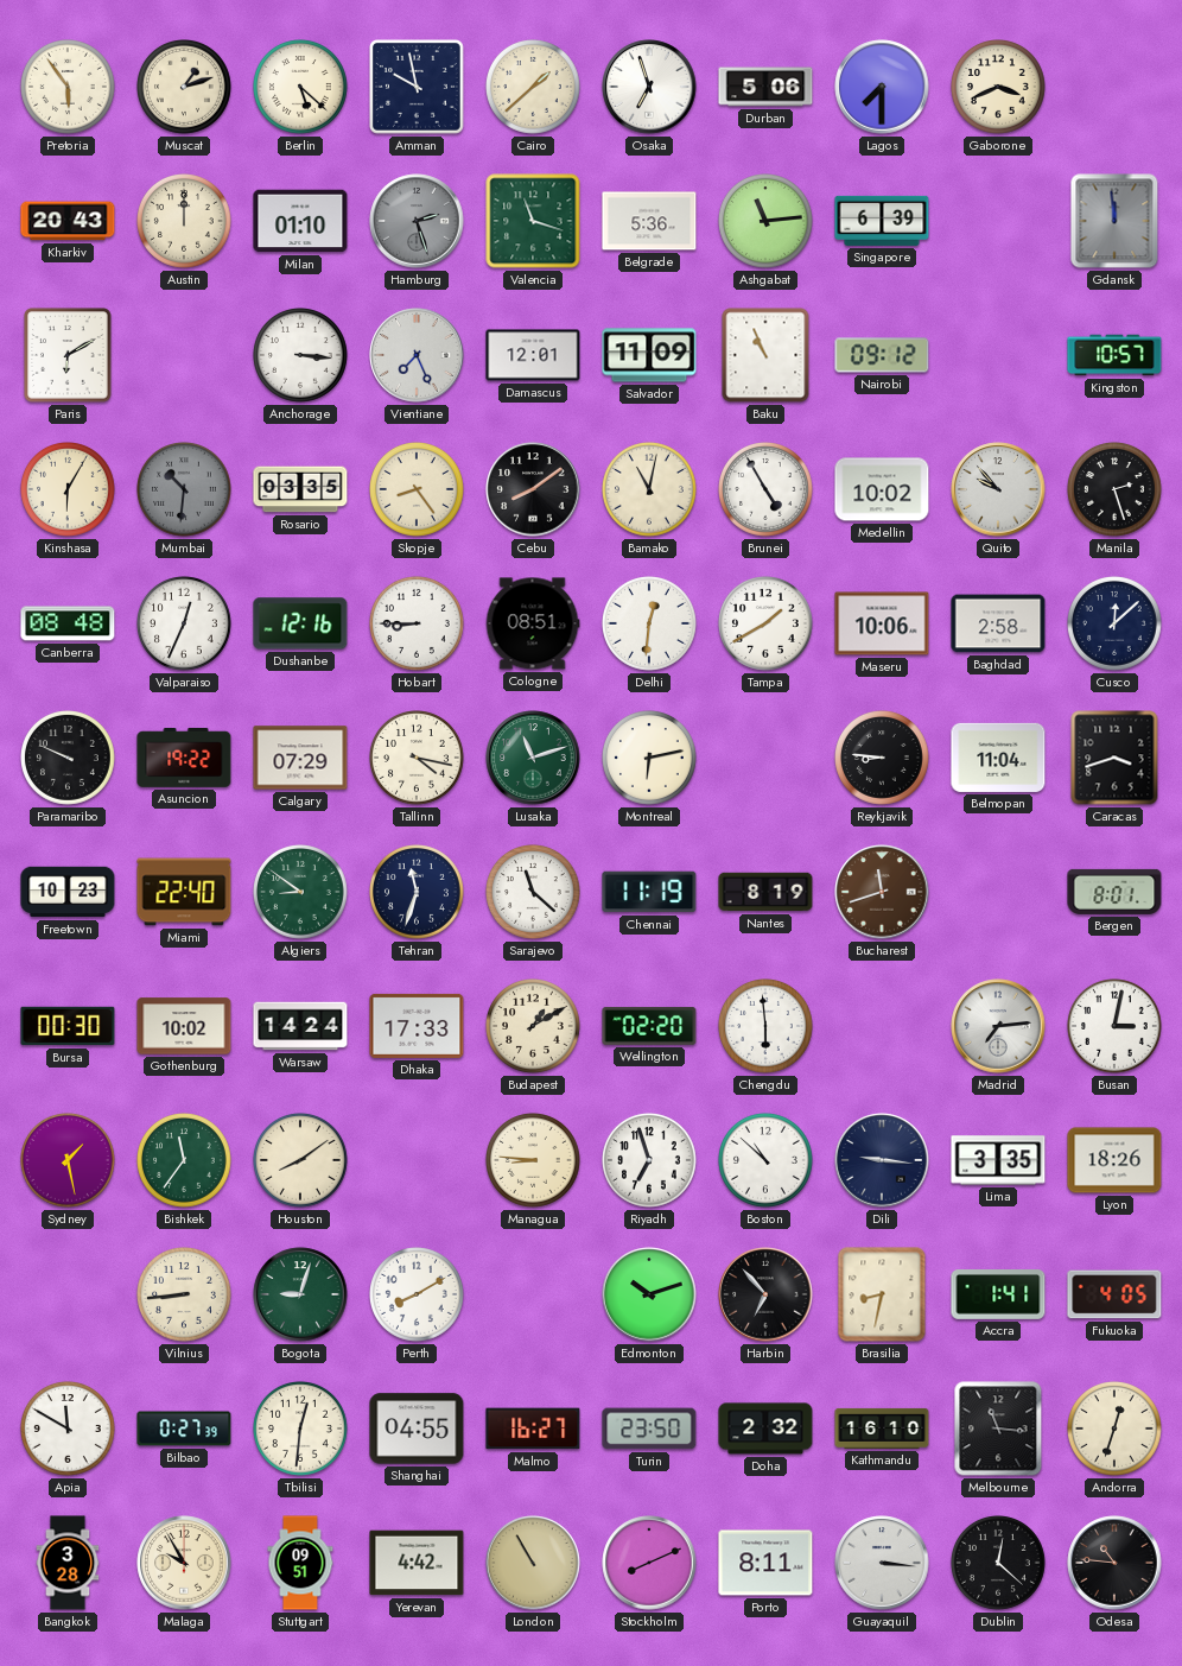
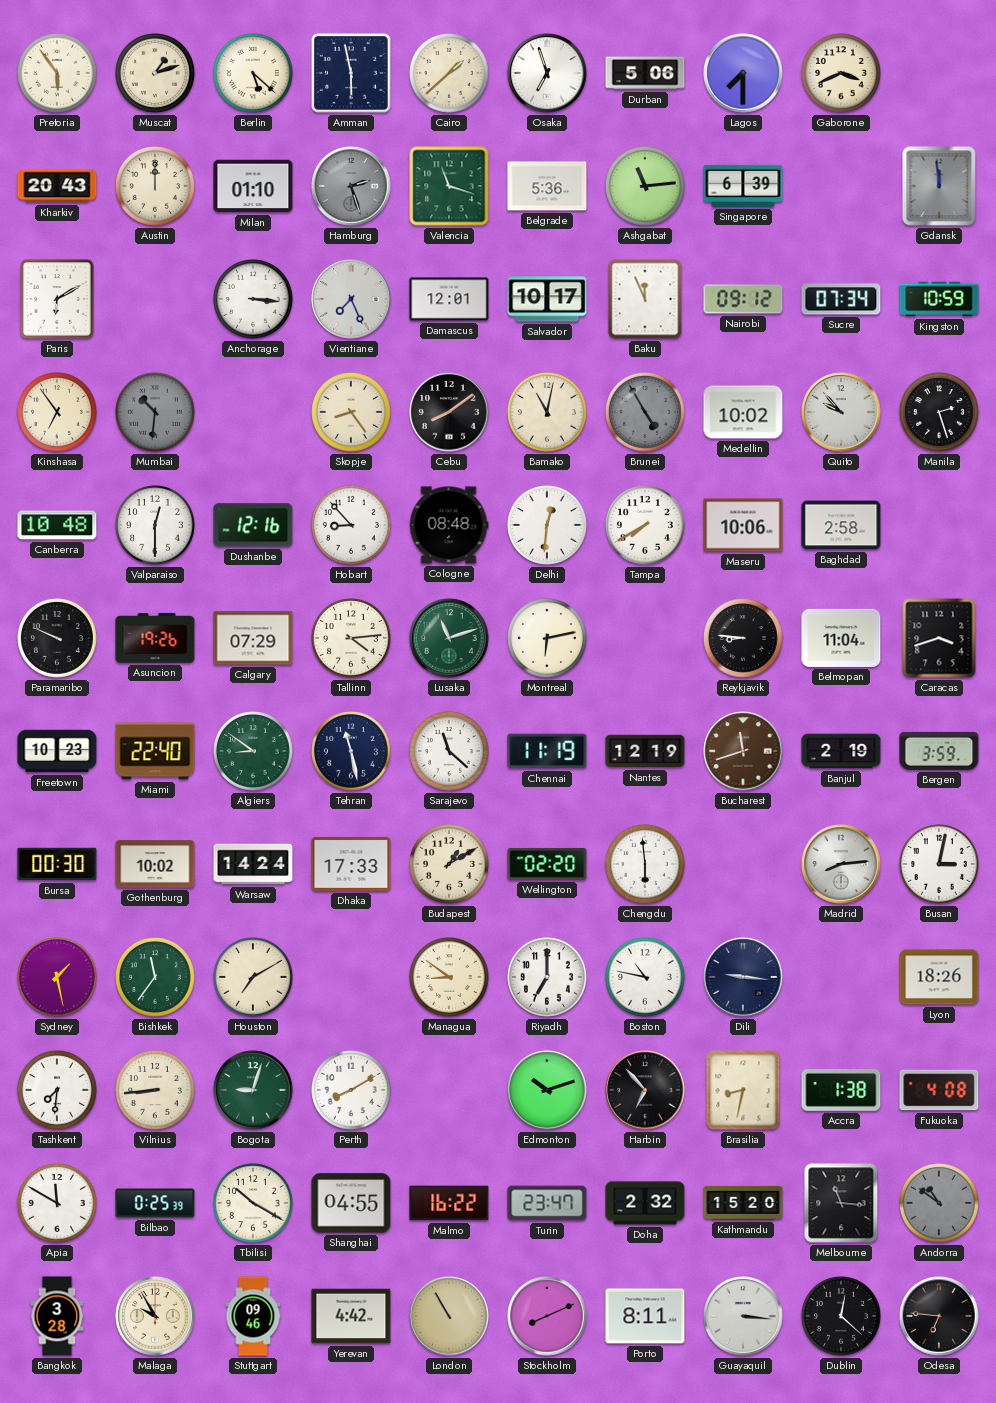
Amman: 9:58 -> 5:58 (351, 73)
Salvador: 11:09 -> 10:17 (547, 299)
Baku: 10:56 -> 11:56 (645, 299)
Sucre: none -> 07:34 (841, 299)
Kingston: 10:57 -> 10:59 (939, 299)
Kinshasa: 6:05 -> 6:54 (58, 413)
Rosario: 03:35 -> none (300, 489)
Brunei dial: white -> grey (646, 413)
Canberra: 08:48 -> 10:48 (57, 525)
Valparaiso: 12:34 -> 12:30 (156, 526)
Hobart: 8:45 -> 8:53 (352, 526)
Cologne: 08:51 -> 08:48 (449, 525)
Tampa: 1:40 -> 7:40 (646, 526)
Cusco: 12:08 -> none (1116, 625)
Asuncion: 19:22 -> 19:26 (155, 638)
Tallinn: 4:17 -> 4:14 (352, 639)
Tehran: 11:33 -> 11:28 (352, 752)
Nantes: 8:19 -> 12:19 (645, 751)
Banjul: none -> 2:19 (841, 751)
Bergen: 8:01 -> 3:59 (939, 751)
Madrid: 7:14 -> 8:14 (841, 864)
Houston: 8:09 -> 7:10 (254, 978)
Managua: 8:46 -> 8:51 (450, 978)
Riyadh: 6:57 -> 7:00 (548, 978)
Boston: 10:52 -> 10:47 (646, 978)
Lima: 3:35 -> none (998, 1160)
Tashkent: none -> 7:31 (58, 1091)
Accra: 1:41 -> 1:38 (841, 1091)
Fukuoka: 4:05 -> 4:08 (939, 1090)
Bilbao: 0:27 -> 0:25 (155, 1203)
Tbilisi: 12:31 -> 10:20 (254, 1204)
Malmo: 16:27 -> 16:22 (449, 1203)
Turin: 23:50 -> 23:47 (547, 1203)
Kathmandu: 16:10 -> 15:20 (743, 1203)
Andorra: 12:33 -> 10:51 (940, 1204)
Andorra dial: cream -> grey (940, 1204)
Stuttgart: 09:51 -> 09:46 (253, 1316)
Odesa: 10:46 -> 6:46 (939, 1316)
